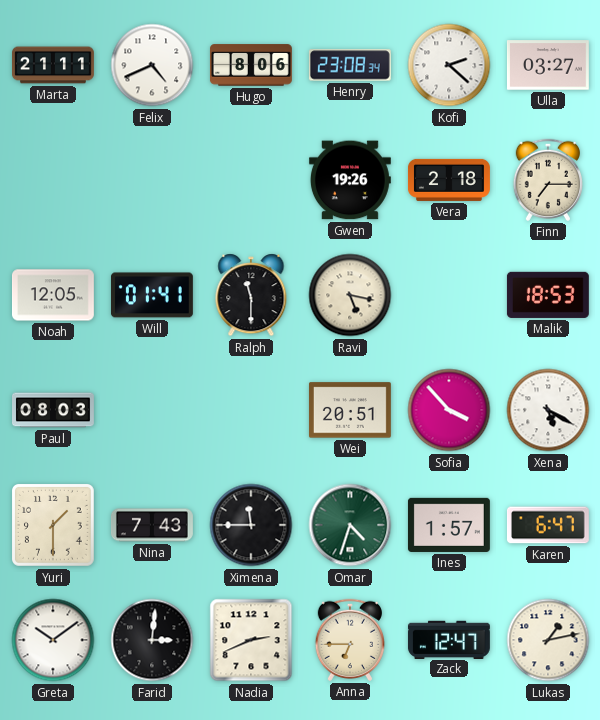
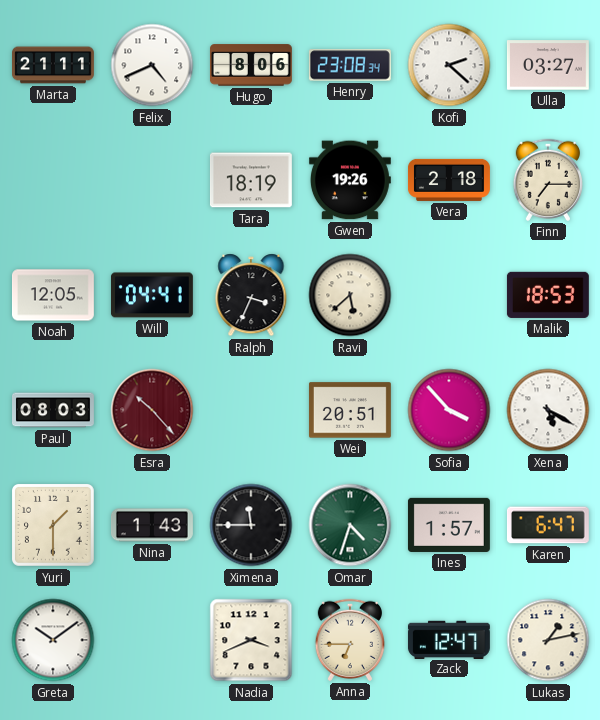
Tara: none -> 18:19 (251, 180)
Will: 01:41 -> 04:41 (152, 295)
Ralph: 11:30 -> 3:34 (251, 295)
Ravi: 5:17 -> 5:38 (350, 295)
Esra: none -> 10:23 (152, 410)
Nina: 7:43 -> 1:43 (152, 525)
Farid: 3:01 -> none (152, 640)
Nadia: 2:41 -> 3:41 (251, 640)
